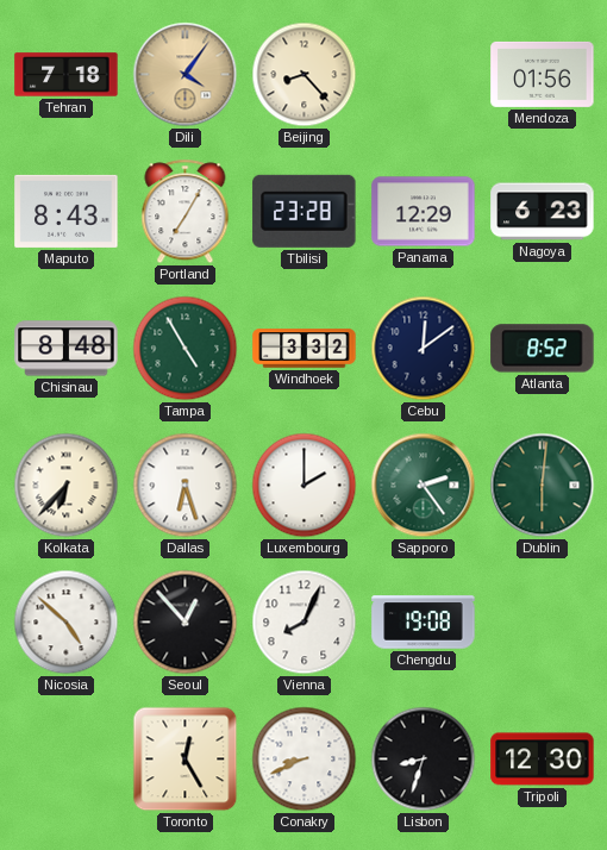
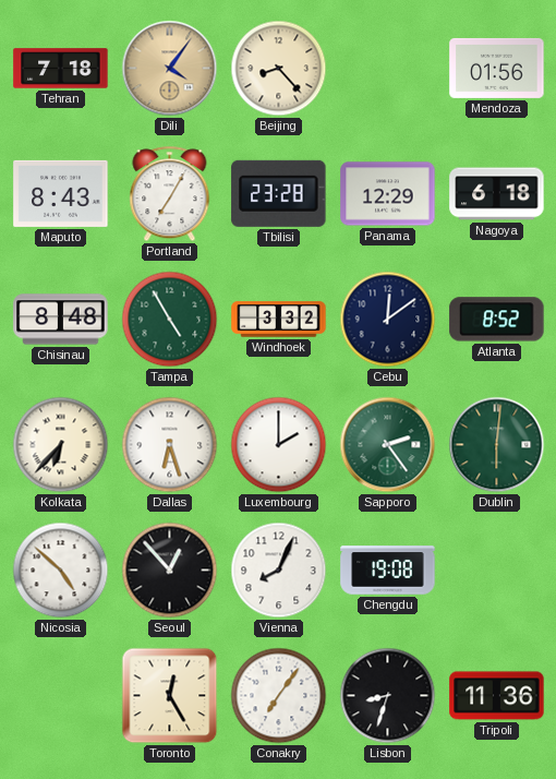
Nagoya: 6:23 -> 6:18 (497, 194)
Conakry: 8:41 -> 7:06 (279, 696)
Tripoli: 12:30 -> 11:36 (497, 696)
